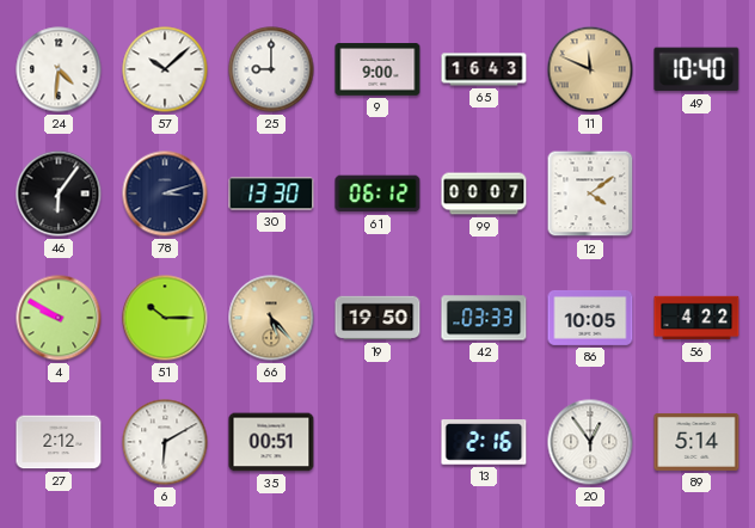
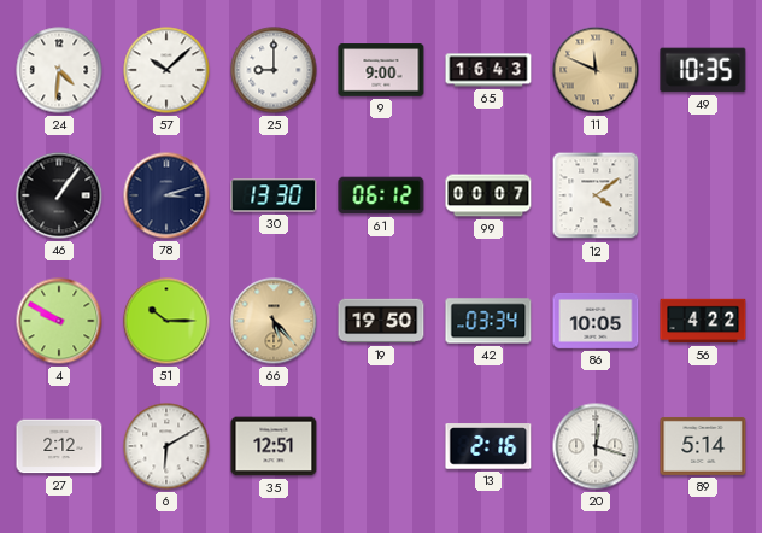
49: 10:40 -> 10:35 (703, 70)
46: 6:06 -> 1:06 (59, 195)
42: 03:33 -> 03:34 (488, 321)
35: 00:51 -> 12:51 (274, 446)
20: 12:54 -> 12:18 (596, 446)
